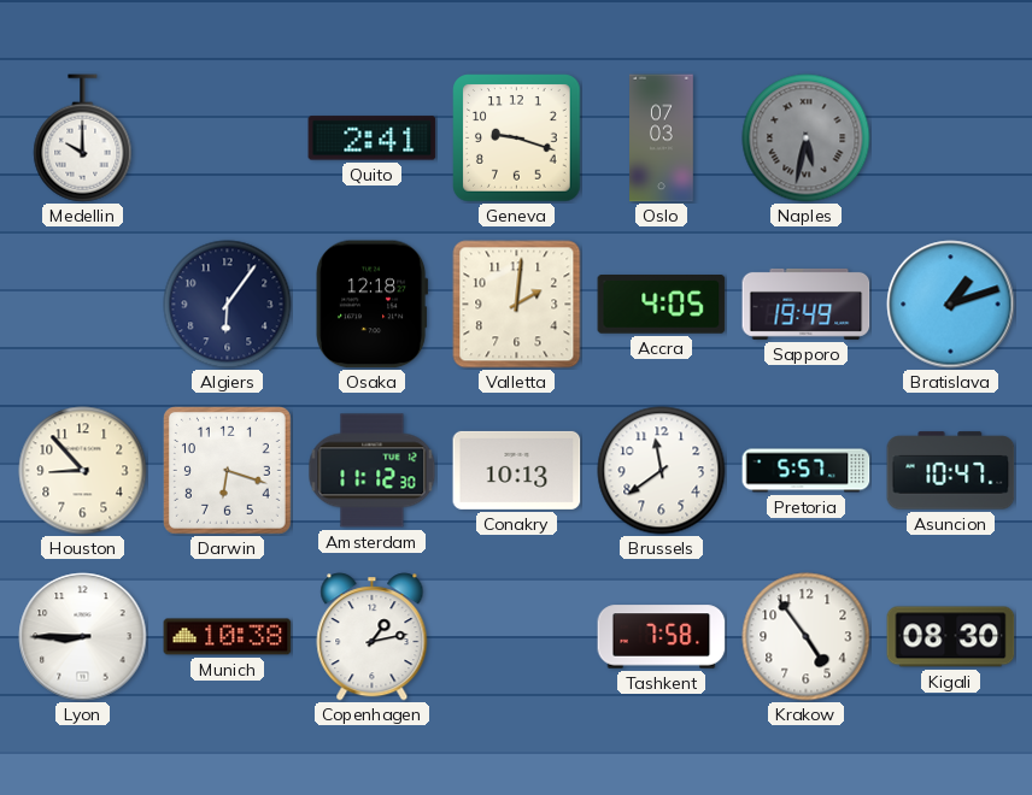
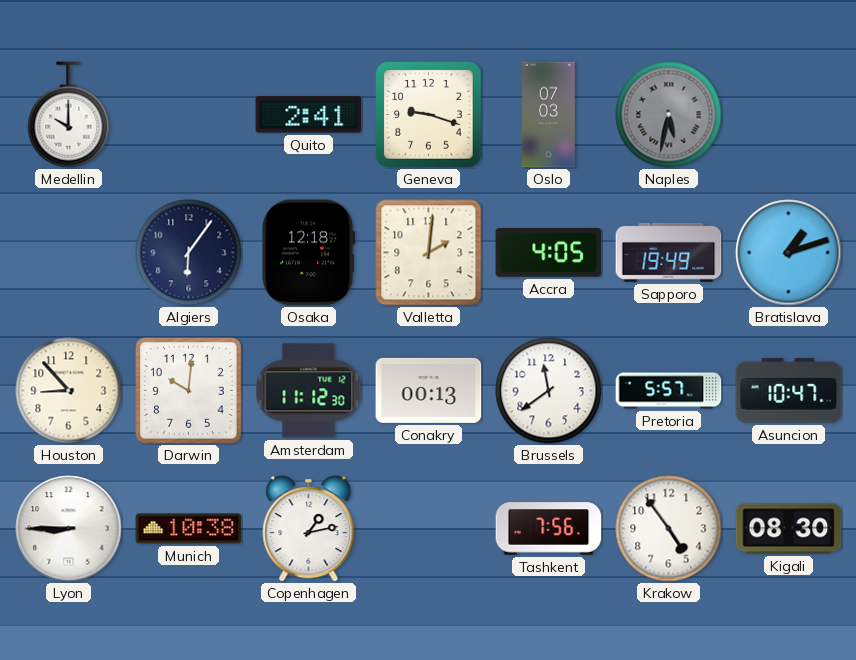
Darwin: 6:18 -> 10:01 (188, 390)
Conakry: 10:13 -> 00:13 (429, 390)
Tashkent: 7:58 -> 7:56 (549, 529)
